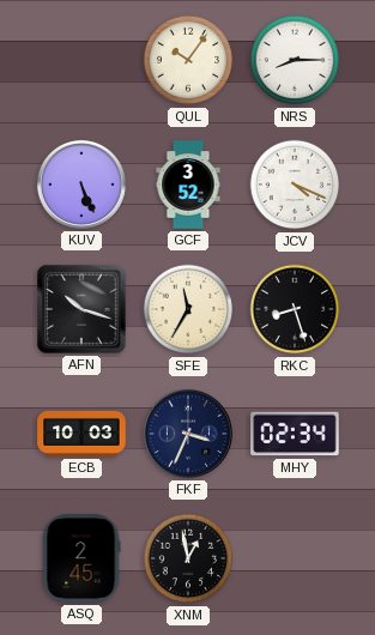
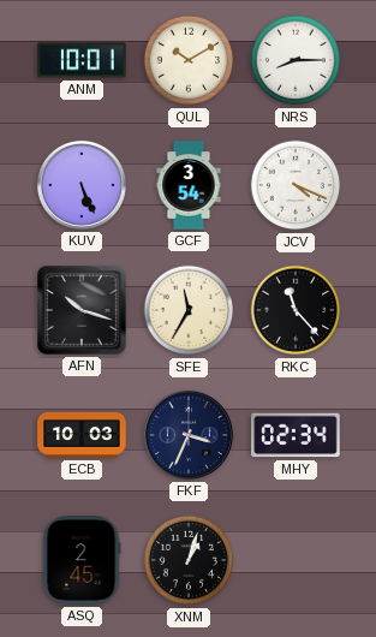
ANM: none -> 10:01 (82, 60)
QUL: 10:06 -> 10:10 (189, 60)
GCF: 3:52 -> 3:54 (189, 185)
RKC: 8:27 -> 11:23 (296, 310)
XNM: 12:58 -> 1:03 (189, 560)
